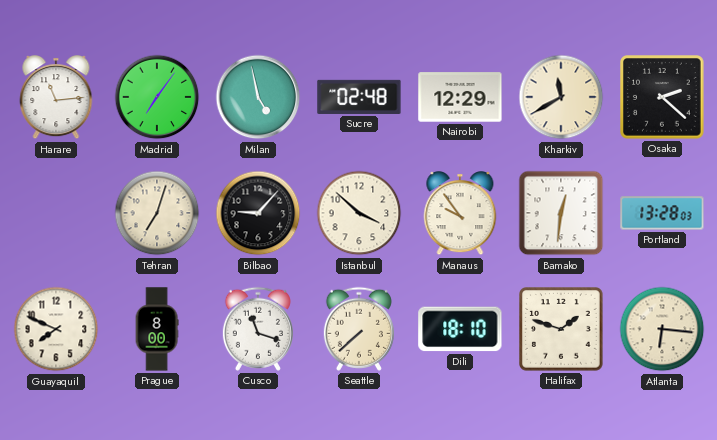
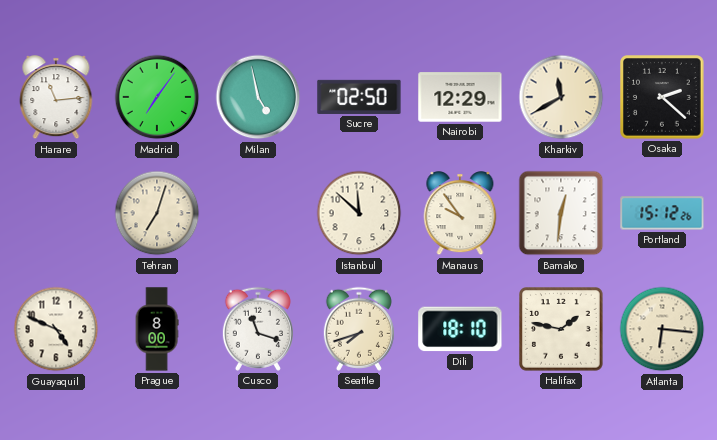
Sucre: 02:48 -> 02:50 (359, 97)
Bilbao: 9:07 -> none (258, 213)
Istanbul: 3:52 -> 11:52 (359, 213)
Portland: 13:28 -> 15:12 (662, 213)
Guayaquil: 7:49 -> 4:49 (56, 329)
Seattle: 7:38 -> 7:42 (359, 329)
Halifax: 1:48 -> 1:47 (562, 330)
